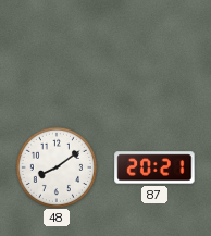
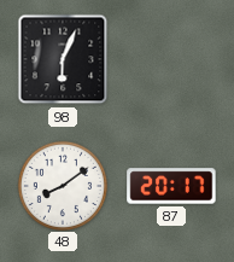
98: none -> 6:04 (63, 59)
87: 20:21 -> 20:17 (171, 186)
